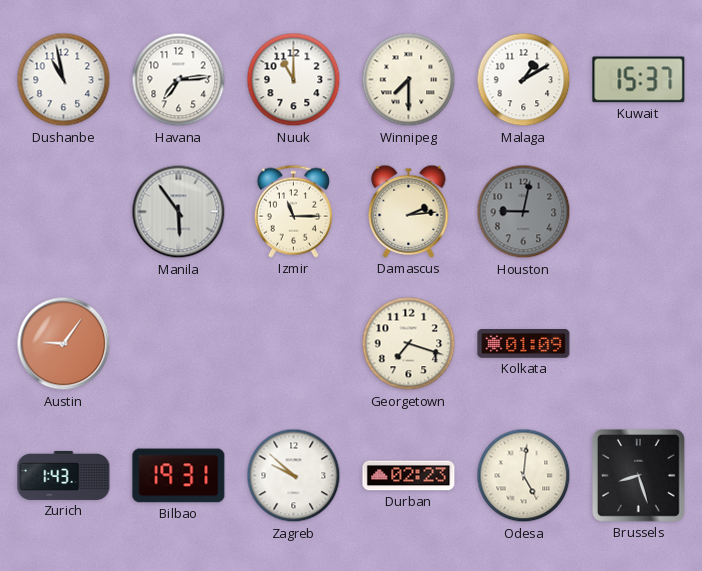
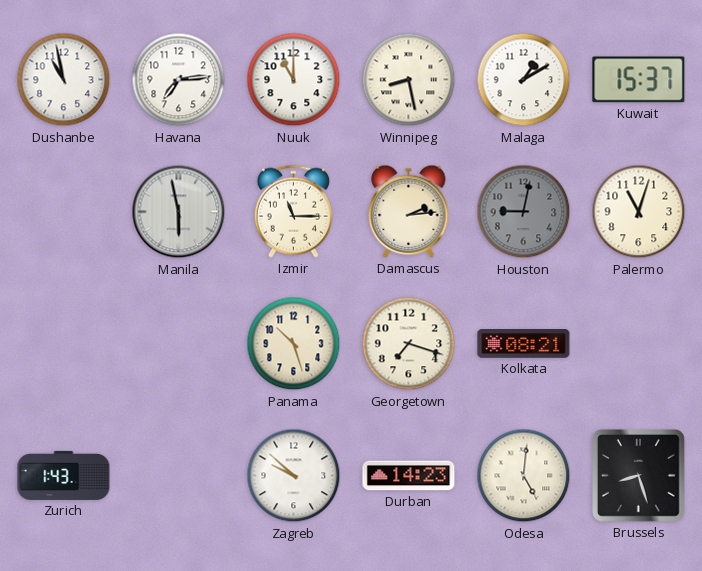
Winnipeg: 7:30 -> 8:28 (409, 80)
Manila: 5:54 -> 5:58 (179, 212)
Palermo: none -> 11:03 (639, 212)
Austin: 9:06 -> none (64, 344)
Panama: none -> 10:27 (294, 344)
Kolkata: 01:09 -> 08:21 (524, 344)
Bilbao: 19:31 -> none (179, 476)
Durban: 02:23 -> 14:23 (409, 476)
